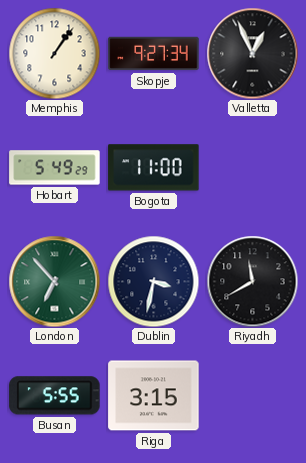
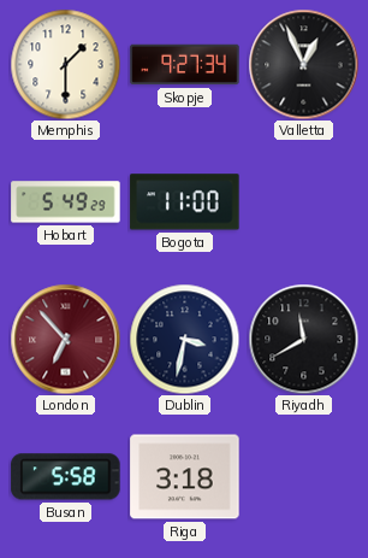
Memphis: 1:06 -> 1:30 (65, 64)
London dial: green -> burgundy (65, 339)
Busan: 5:55 -> 5:58 (66, 477)
Riga: 3:15 -> 3:18 (185, 477)
